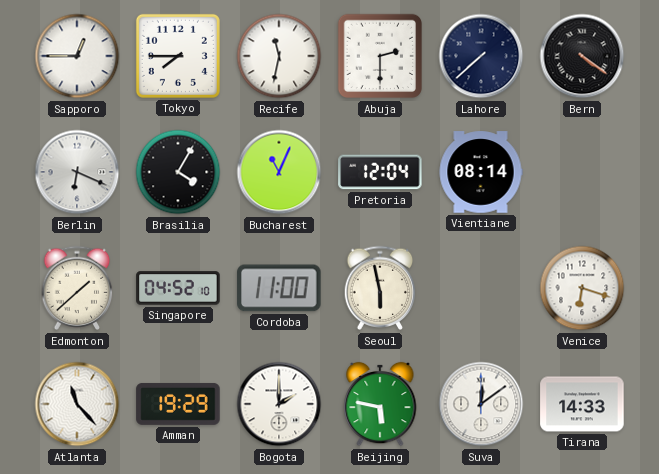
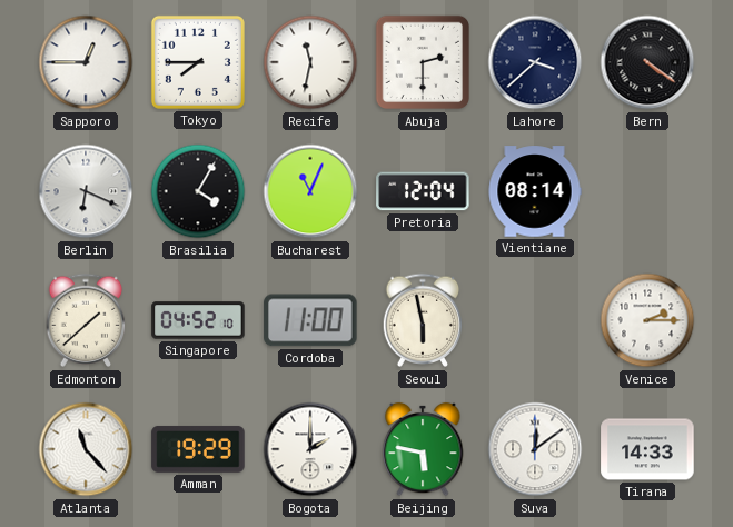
Lahore: 7:38 -> 3:38 (535, 62)
Venice: 6:18 -> 2:15 (647, 320)
